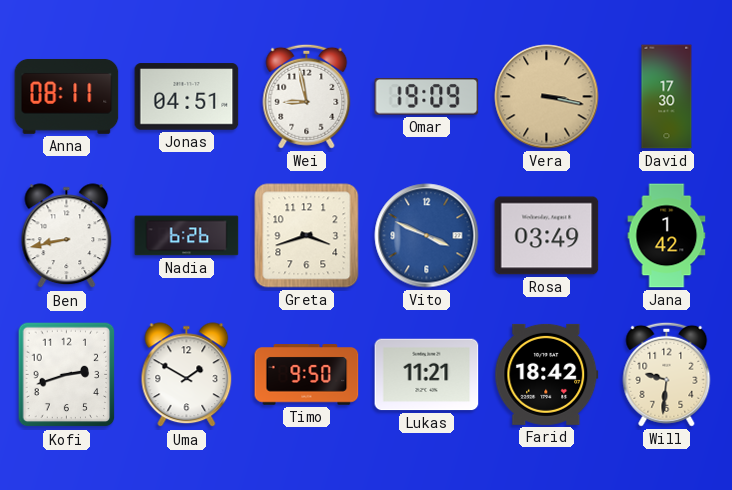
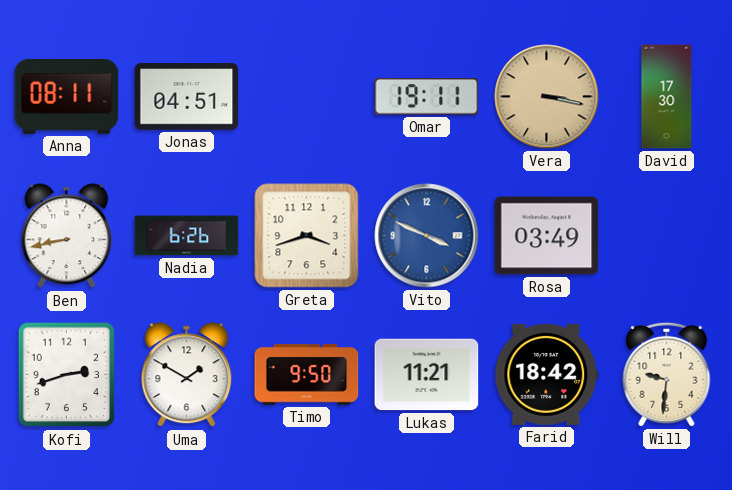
Wei: 8:58 -> none (307, 96)
Omar: 19:09 -> 19:11 (427, 97)
Jana: 1:42 -> none (667, 236)
